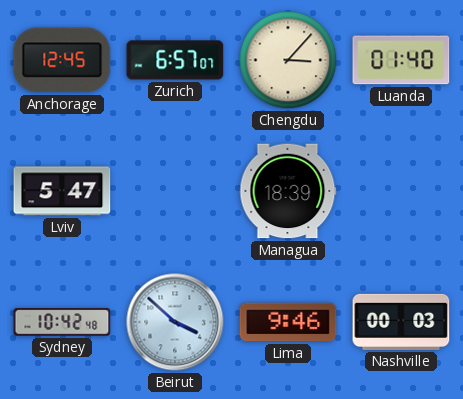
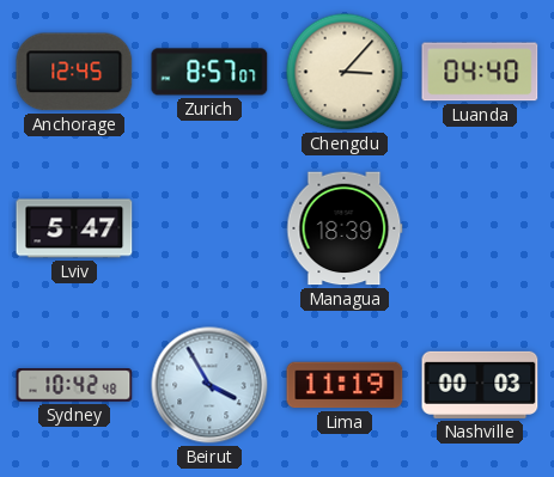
Zurich: 6:57 -> 8:57 (209, 72)
Luanda: 01:40 -> 04:40 (480, 72)
Beirut: 3:52 -> 3:55 (209, 385)
Lima: 9:46 -> 11:19 (345, 385)
